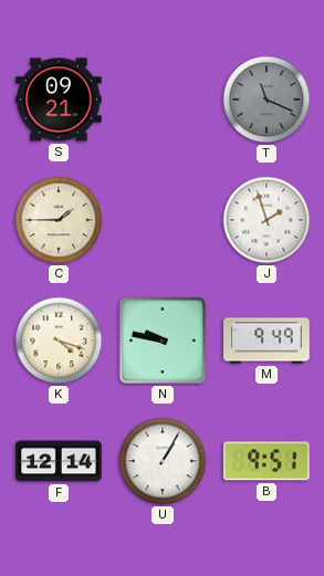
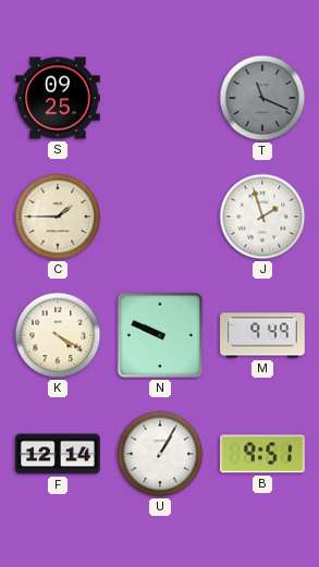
S: 09:21 -> 09:25 (58, 98)
K: 4:18 -> 4:20 (58, 335)
N: 9:47 -> 9:49 (160, 335)
